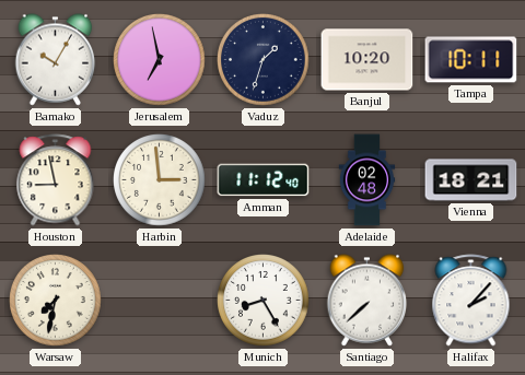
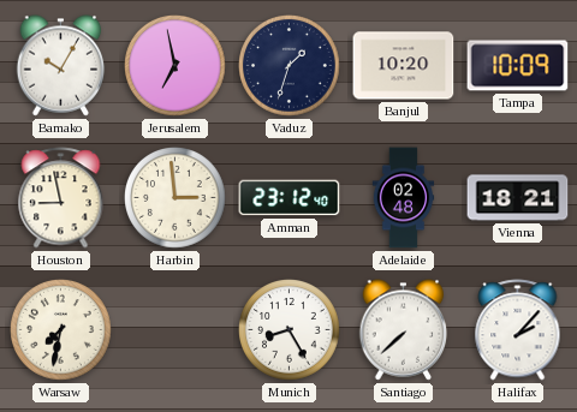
Tampa: 10:11 -> 10:09 (518, 66)
Amman: 11:12 -> 23:12 (290, 198)
